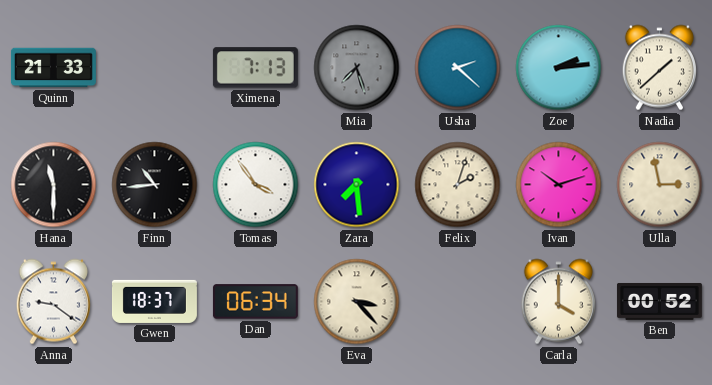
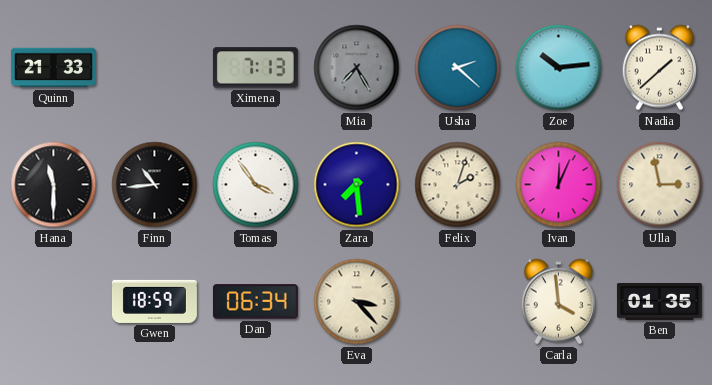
Mia: 7:27 -> 7:25 (357, 68)
Zoe: 2:14 -> 10:14 (559, 68)
Ivan: 10:12 -> 12:04 (559, 185)
Anna: 9:21 -> none (53, 302)
Gwen: 18:37 -> 18:59 (154, 301)
Carla: 4:00 -> 3:59 (558, 302)
Ben: 00:52 -> 01:35 (659, 301)
